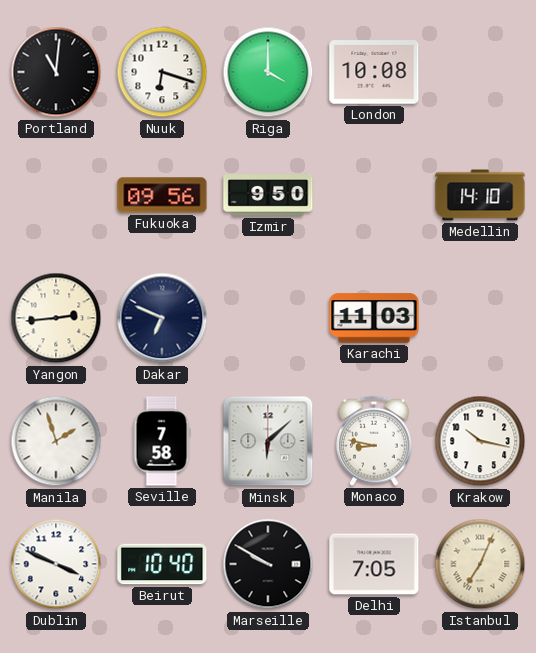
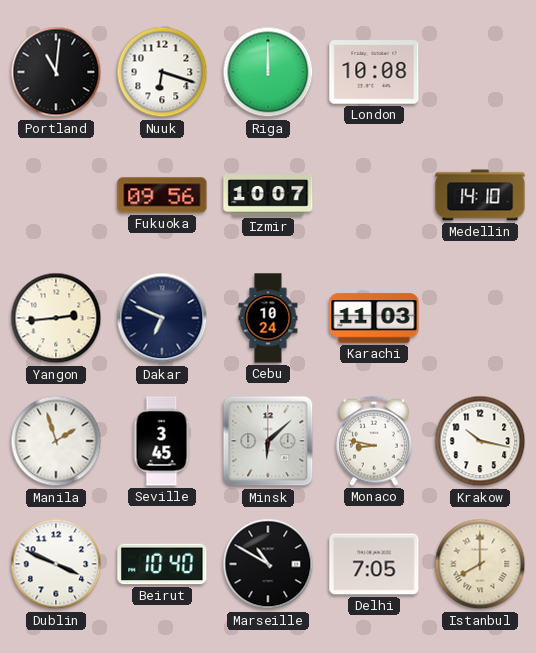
Riga: 4:00 -> 12:00 (268, 72)
Izmir: 9:50 -> 10:07 (268, 195)
Cebu: none -> 10:24 (268, 318)
Seville: 7:58 -> 3:45 (162, 441)
Marseille: 9:50 -> 10:50 (268, 564)
Istanbul: 7:04 -> 8:00 (480, 564)
